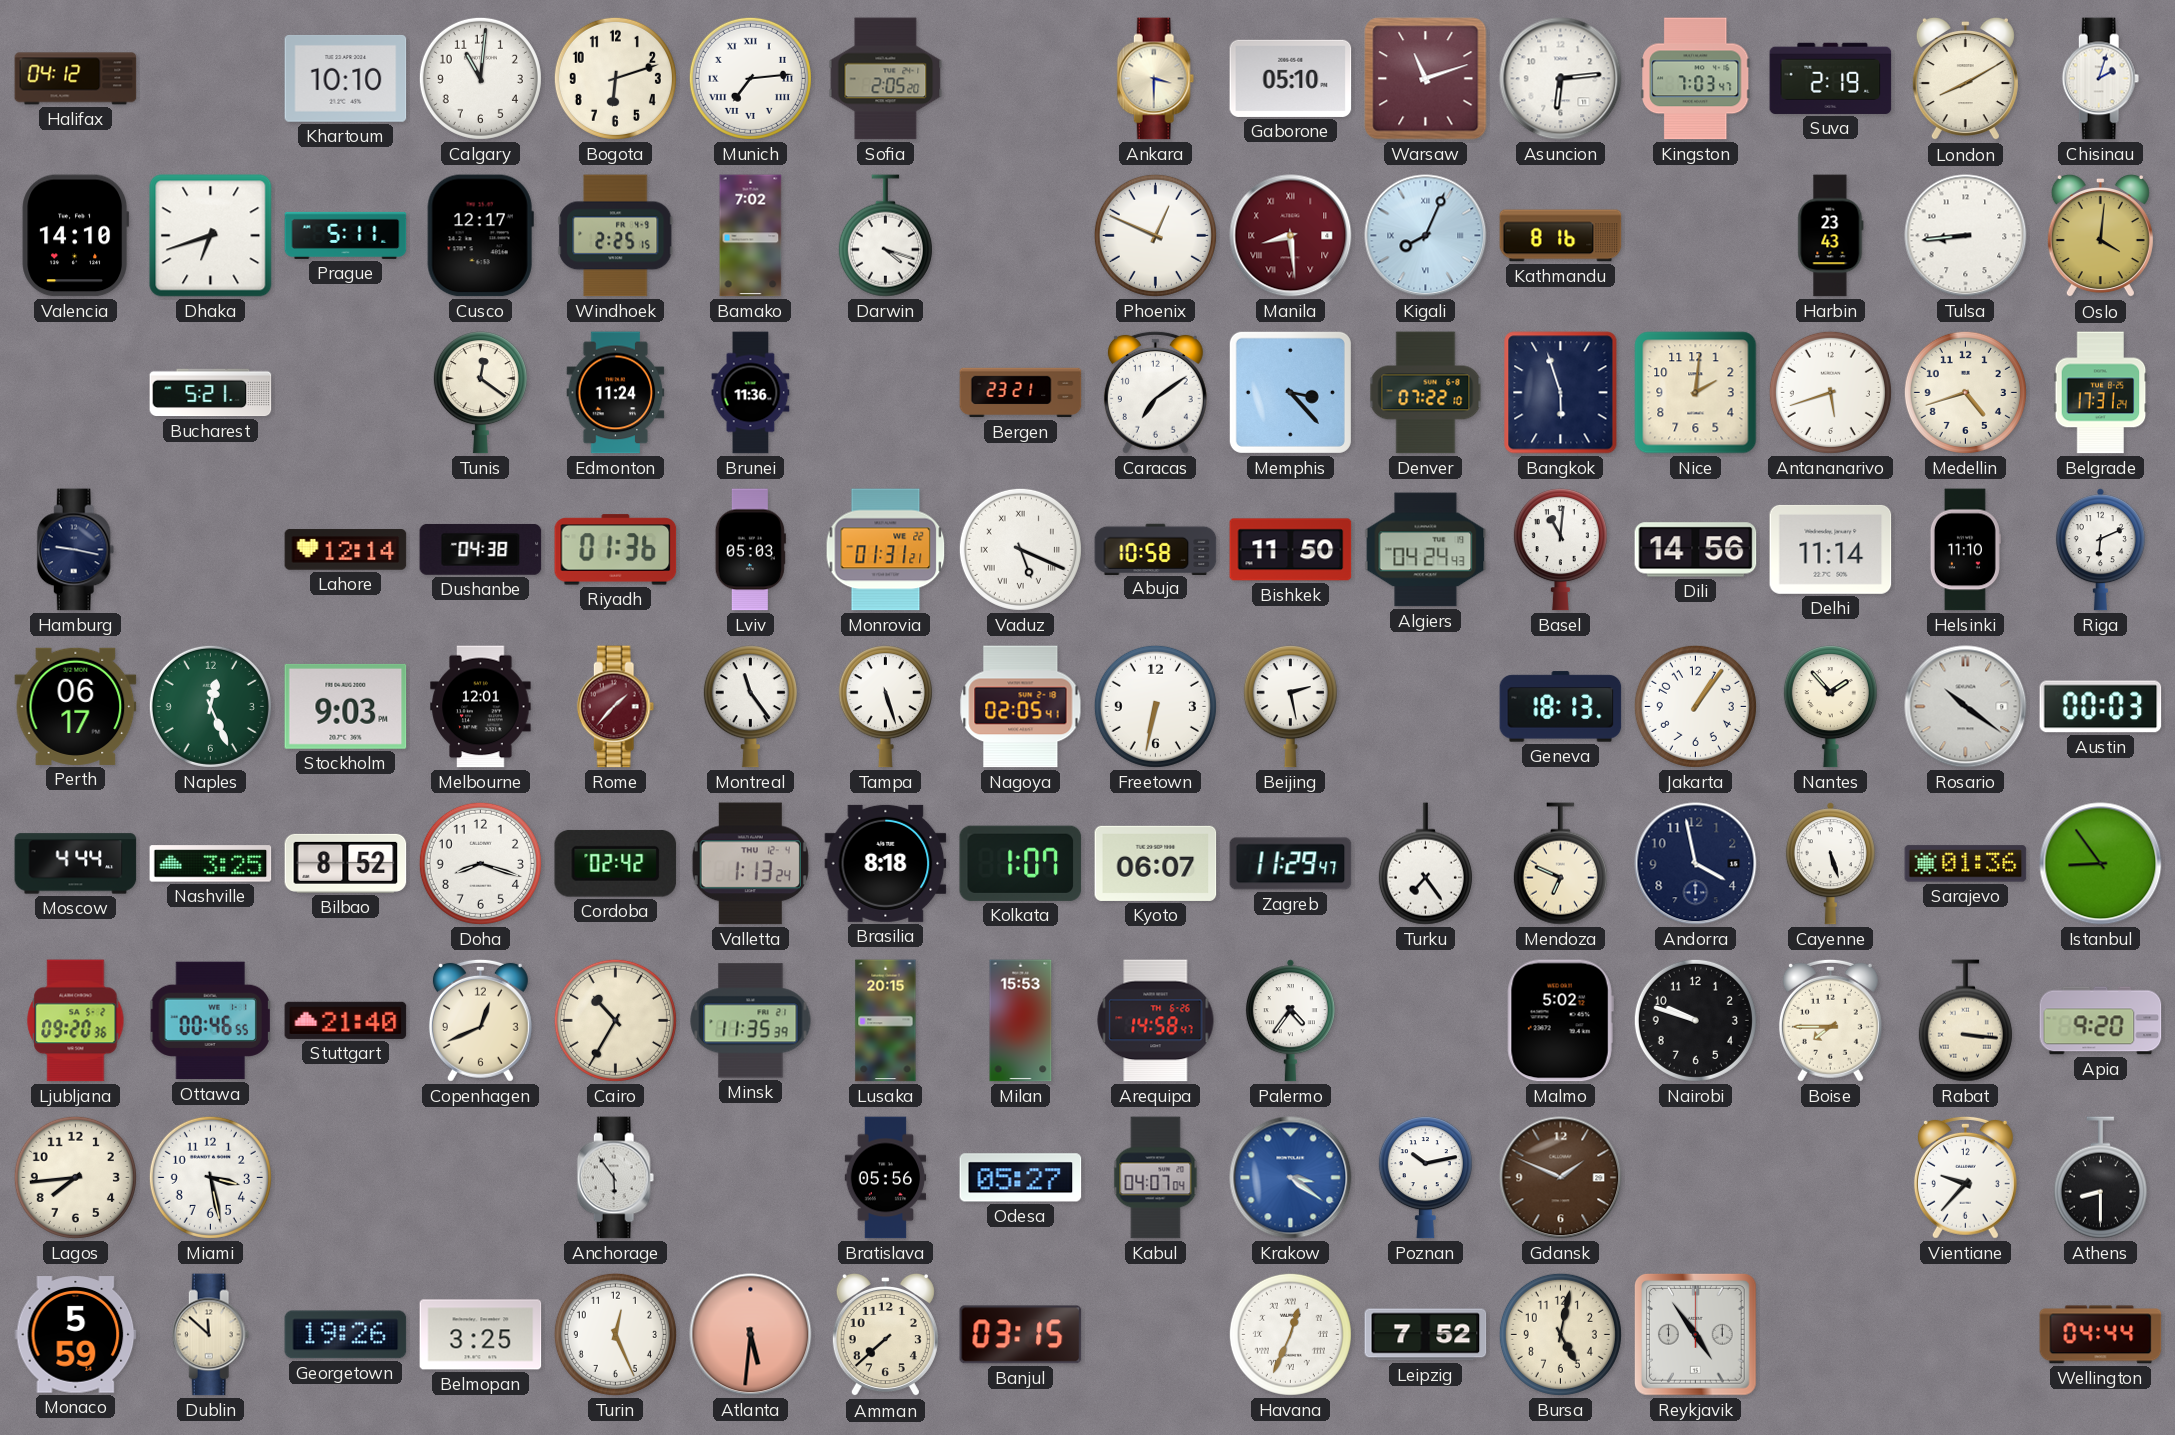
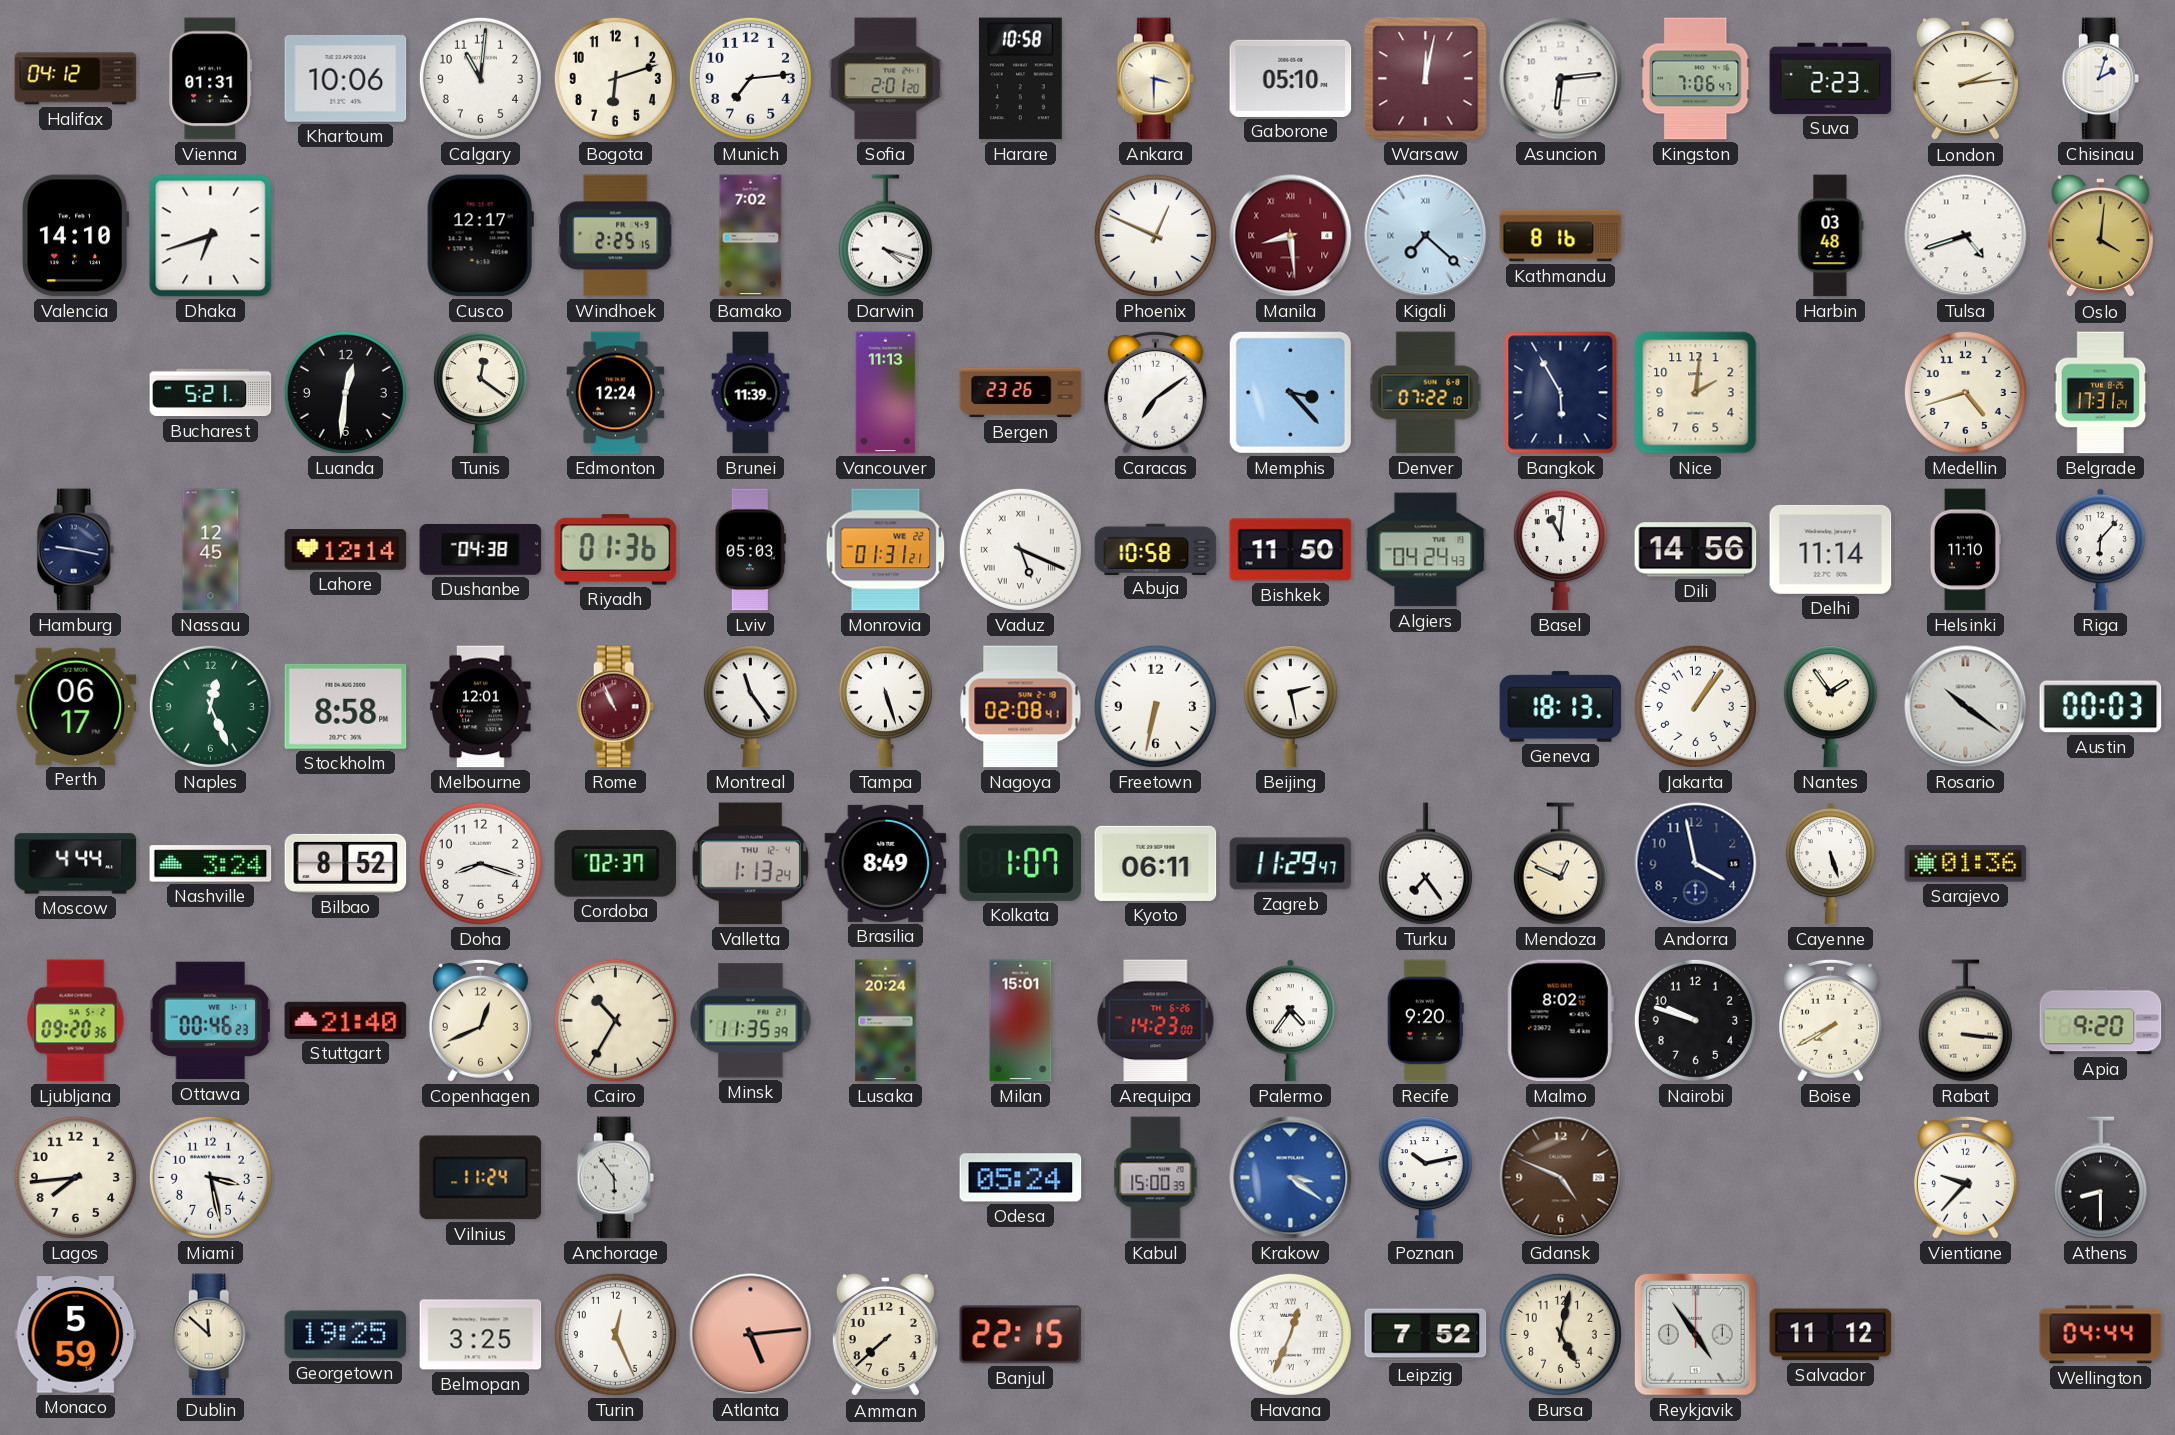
Vienna: none -> 01:31 (211, 79)
Khartoum: 10:10 -> 10:06 (346, 78)
Munich numerals: Roman -> Arabic (750, 78)
Sofia: 2:05 -> 2:01 (886, 79)
Harare: none -> 10:58 (1021, 79)
Warsaw: 11:12 -> 12:02 (1426, 79)
Kingston: 7:03 -> 7:06 (1696, 79)
Suva: 2:19 -> 2:23 (1831, 78)
London: 8:10 -> 2:14 (1965, 79)
Prague: 5:11 -> none (346, 235)
Kigali: 8:04 -> 7:22 (1426, 236)
Harbin: 23:43 -> 03:48 (1831, 236)
Tulsa: 8:44 -> 4:42 (1966, 236)
Luanda: none -> 12:31 (345, 392)
Edmonton: 11:24 -> 12:24 (616, 393)
Brunei: 11:36 -> 11:39 (751, 393)
Vancouver: none -> 11:13 (886, 393)
Bergen: 23:21 -> 23:26 (1021, 393)
Bangkok: 5:57 -> 5:55 (1561, 393)
Antananarivo: 5:42 -> none (1830, 392)
Nassau: none -> 12:45 (211, 550)
Riga: 6:11 -> 6:07 (2100, 550)
Stockholm: 9:03 -> 8:58 (346, 706)
Rome: 1:37 -> 10:56 (616, 707)
Nagoya: 02:05 -> 02:08 (1021, 707)
Nantes: 1:53 -> 1:54 (1830, 707)
Nashville: 3:25 -> 3:24 (211, 864)
Cordoba: 02:42 -> 02:37 (616, 863)
Brasilia: 8:18 -> 8:49 (886, 863)
Kyoto: 06:07 -> 06:11 (1156, 863)
Mendoza: 6:49 -> 12:49 (1560, 864)
Istanbul: 8:54 -> none (2101, 864)
Ottawa: 00:46:55 -> 00:46:23 (211, 1021)
Lusaka: 20:15 -> 20:24 (886, 1021)
Milan: 15:53 -> 15:01 (1021, 1021)
Arequipa: 14:58 -> 14:23 (1156, 1021)
Recife: none -> 9:20 (1425, 1021)
Malmo: 5:02 -> 8:02 (1560, 1021)
Boise: 7:45 -> 7:40 (1830, 1020)
Vilnius: none -> 11:24 (481, 1178)
Bratislava: 05:56 -> none (886, 1178)
Odesa: 05:27 -> 05:24 (1021, 1178)
Kabul: 04:07 -> 15:00 (1156, 1178)
Gdansk: 1:49 -> 4:49 (1561, 1178)
Georgetown: 19:26 -> 19:25 (346, 1335)
Atlanta: 5:31 -> 5:14 (751, 1335)
Banjul: 03:15 -> 22:15 (1021, 1335)
Salvador: none -> 11:12 (1831, 1335)
